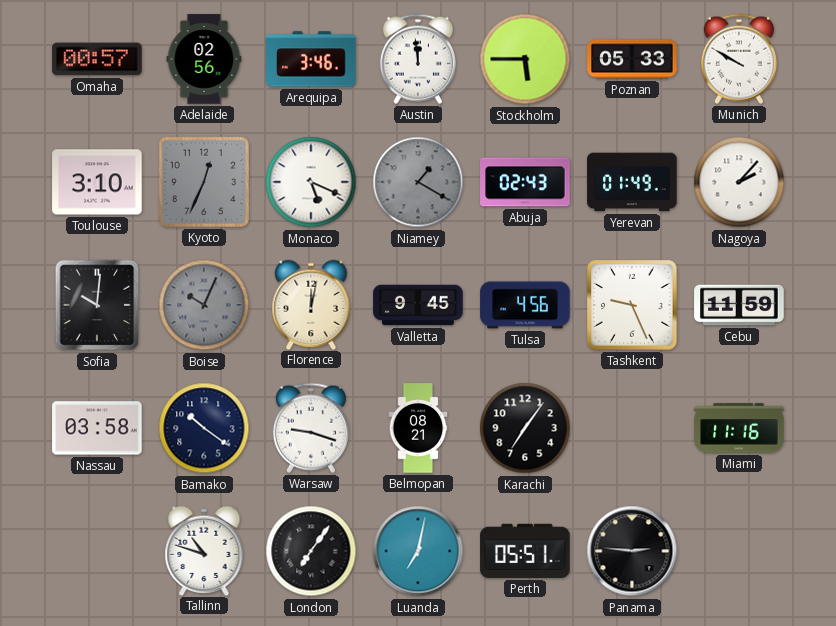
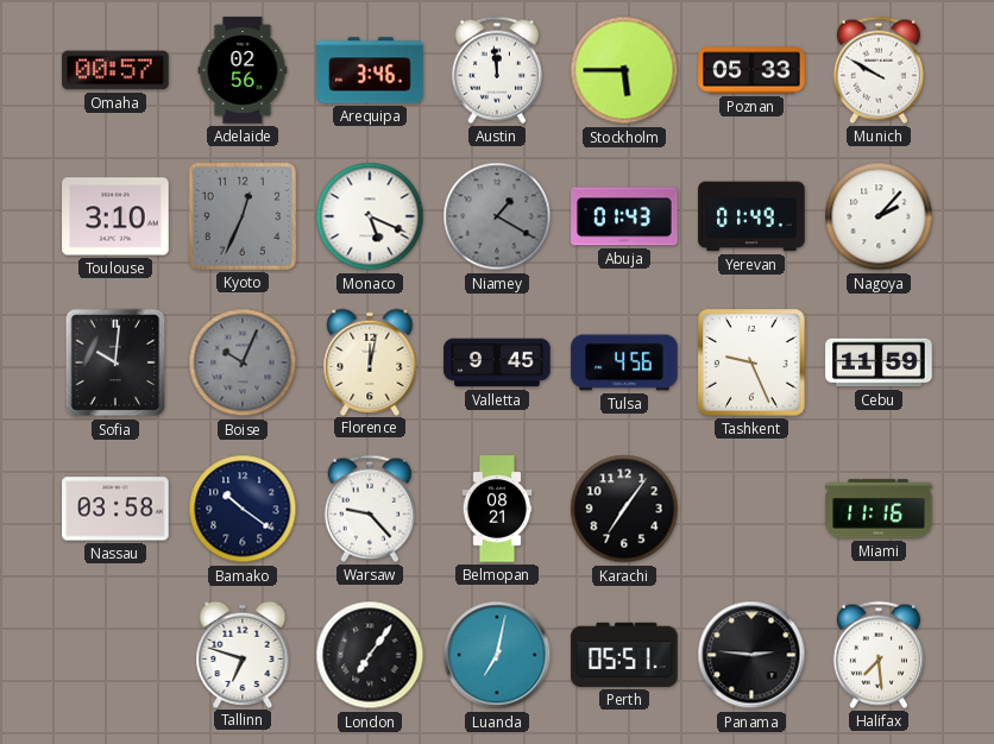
Abuja: 02:43 -> 01:43 (624, 216)
Warsaw: 9:18 -> 9:23 (370, 509)
Tallinn: 10:48 -> 6:48 (243, 654)
Halifax: none -> 7:29 (879, 655)
